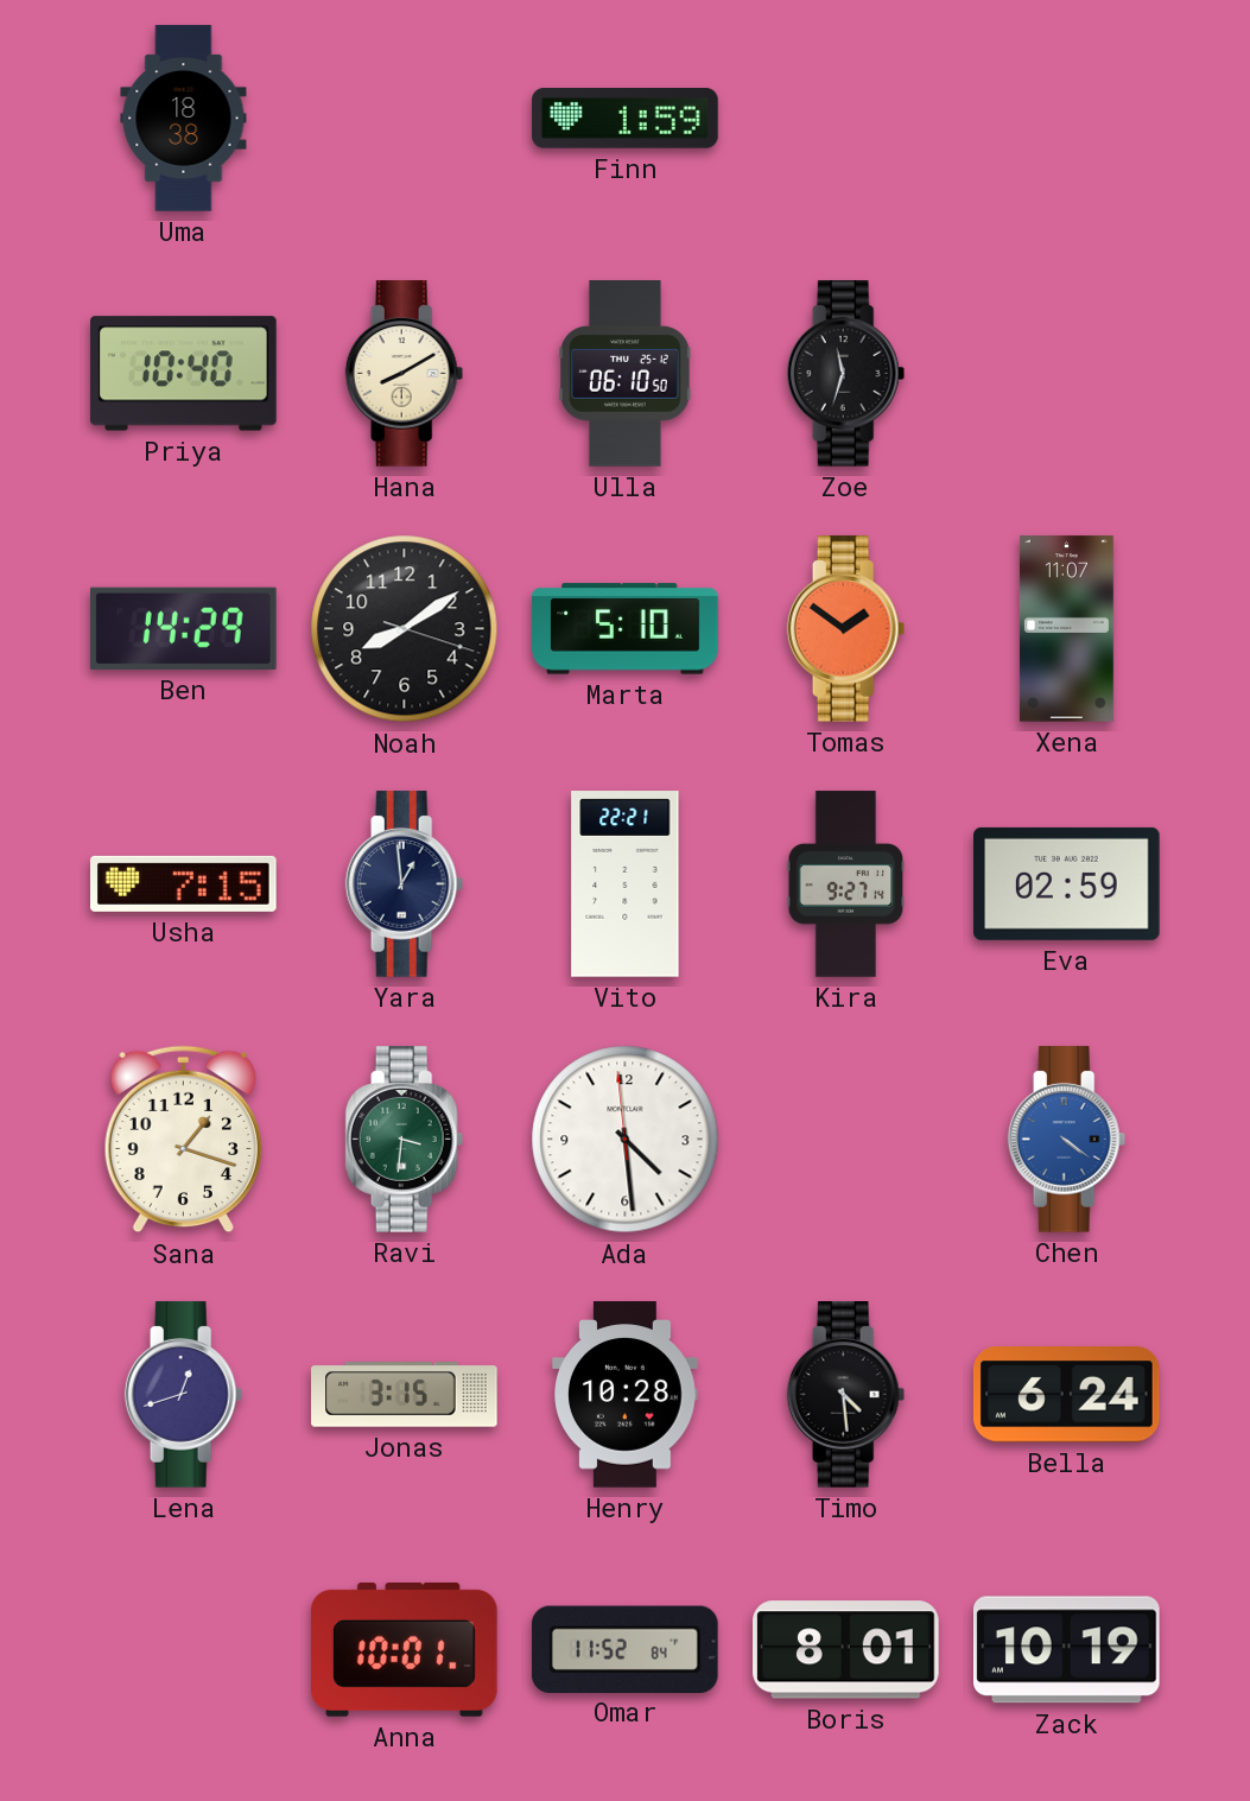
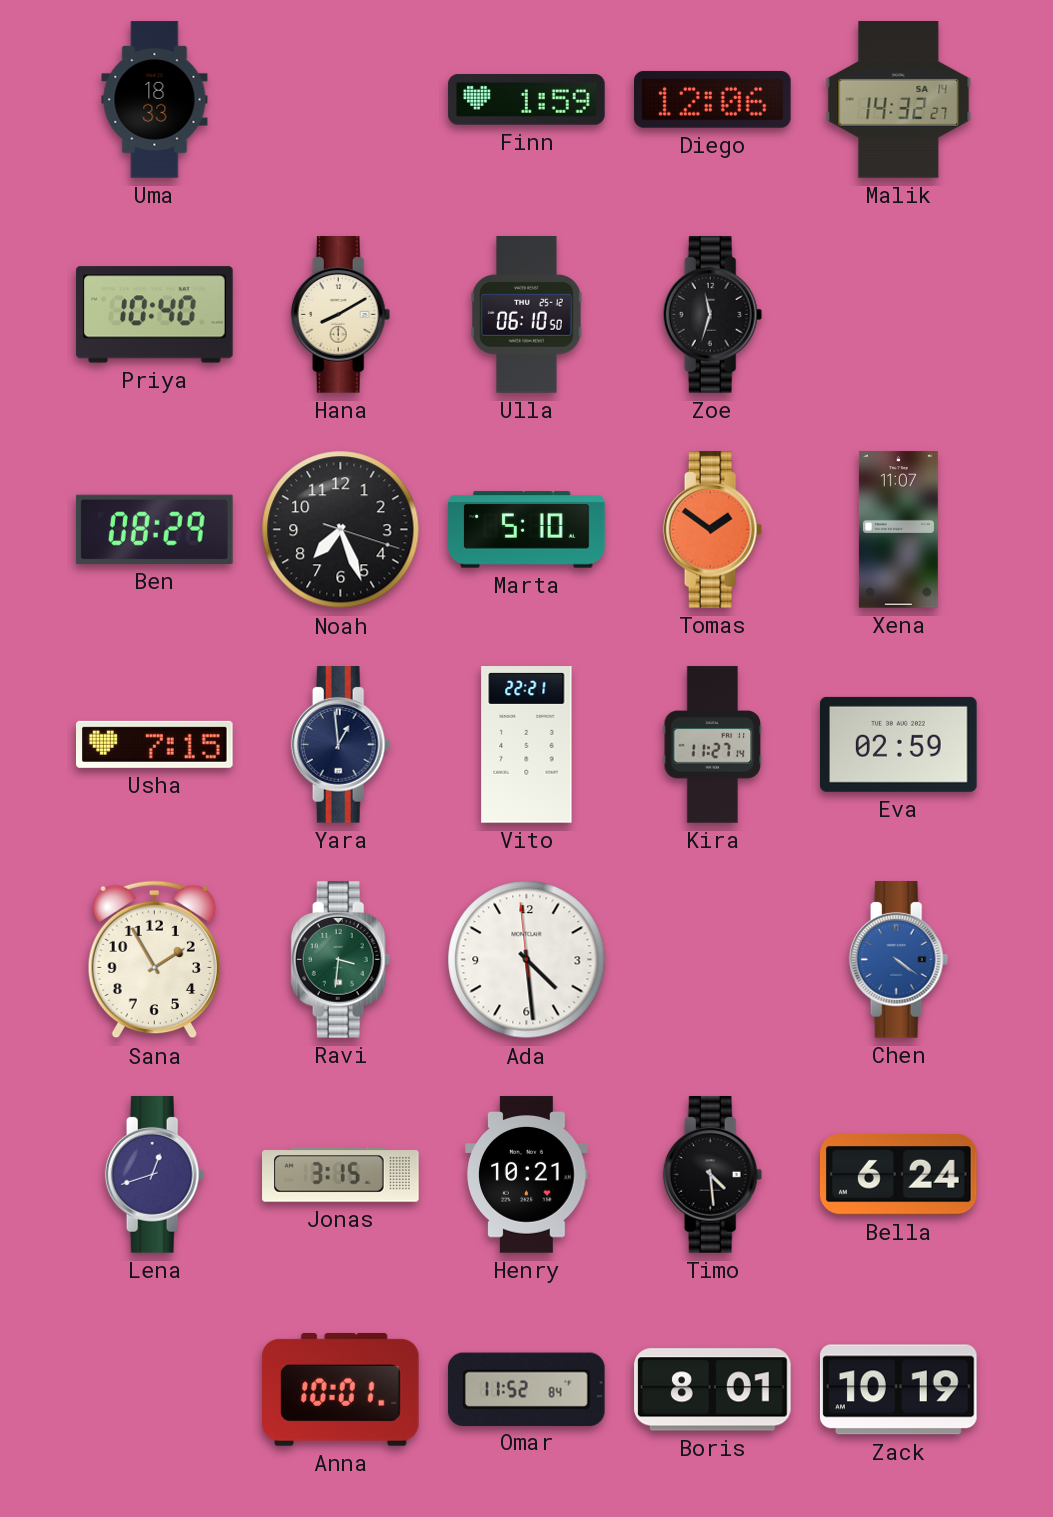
Uma: 18:38 -> 18:33 (155, 100)
Diego: none -> 12:06 (713, 99)
Malik: none -> 14:32 (899, 100)
Ben: 14:29 -> 08:29 (154, 529)
Noah: 8:09 -> 7:26 (341, 530)
Kira: 9:27 -> 11:27 (713, 745)
Sana: 1:18 -> 1:55 (154, 960)
Henry: 10:28 -> 10:21 (527, 1175)
